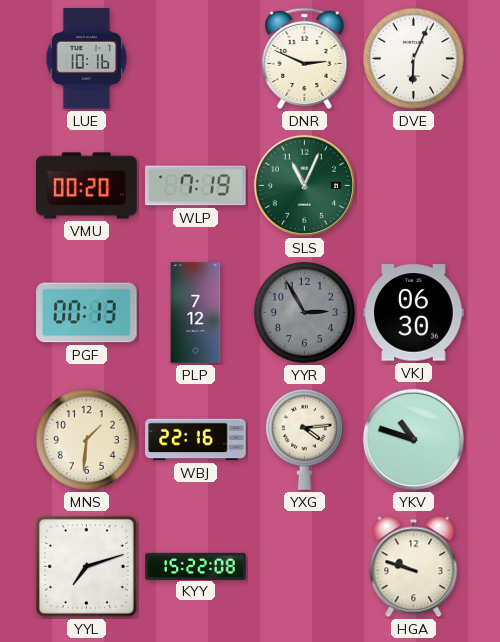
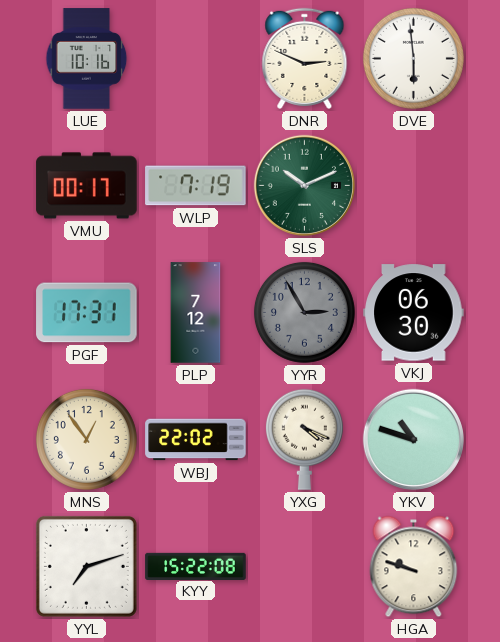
DVE: 6:04 -> 5:59 (413, 58)
VMU: 00:20 -> 00:17 (87, 186)
SLS: 11:04 -> 10:11 (304, 185)
PGF: 00:13 -> 17:31 (87, 313)
MNS: 1:31 -> 12:54 (86, 439)
WBJ: 22:16 -> 22:02 (196, 440)
YXG: 4:14 -> 4:19 (304, 439)
